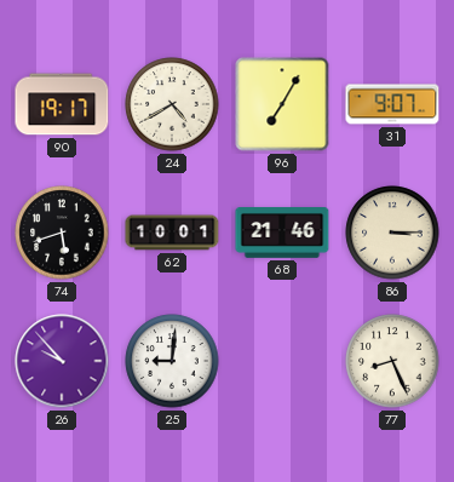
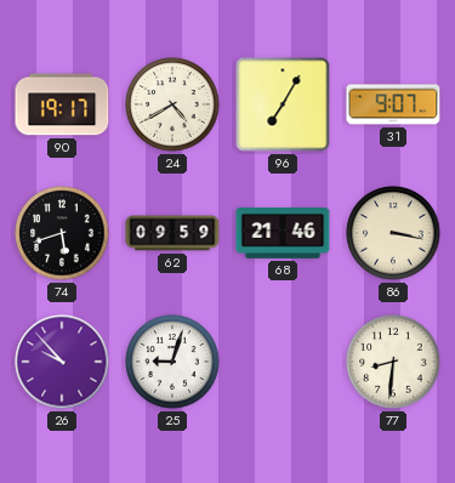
62: 10:01 -> 09:59 (172, 233)
86: 3:15 -> 3:17 (393, 233)
25: 9:01 -> 9:03 (172, 362)
77: 8:26 -> 8:31 (393, 362)
